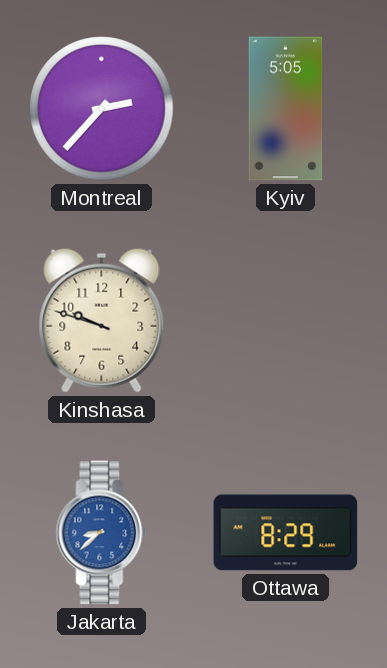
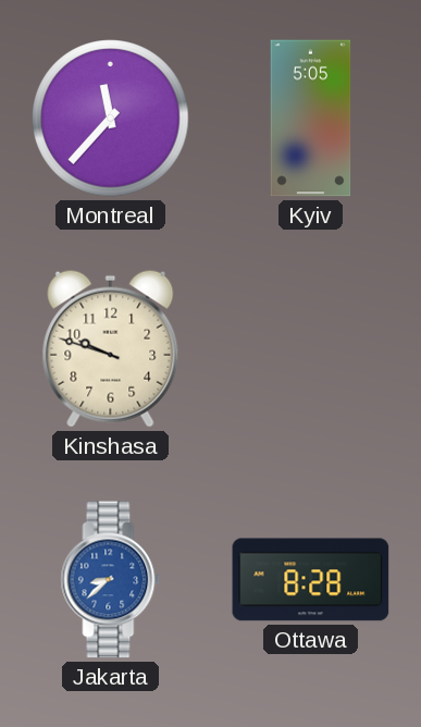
Montreal: 2:37 -> 11:37 (111, 119)
Ottawa: 8:29 -> 8:28 (311, 580)
